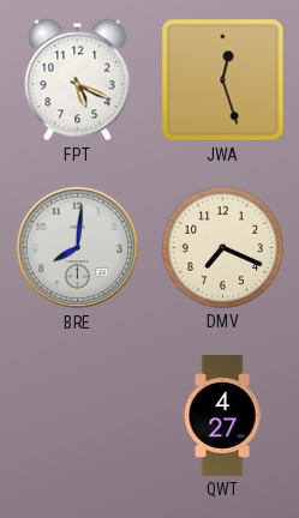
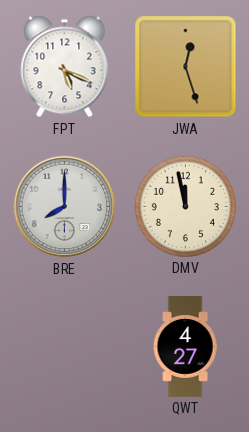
BRE: 8:01 -> 8:00 (65, 207)
DMV: 7:19 -> 11:58 (185, 206)
